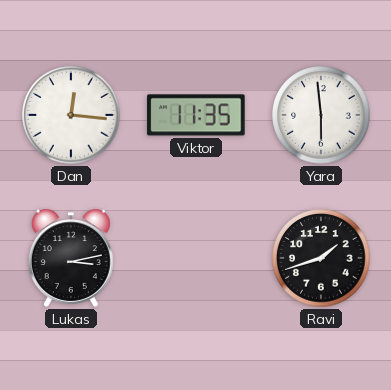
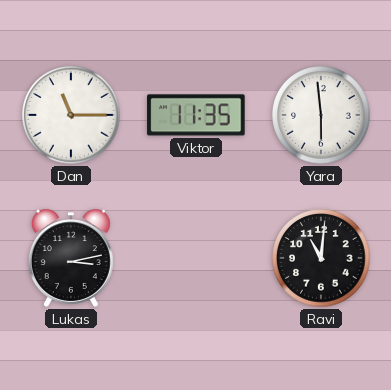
Dan: 12:16 -> 11:15 (71, 115)
Ravi: 1:42 -> 11:01 (321, 258)
